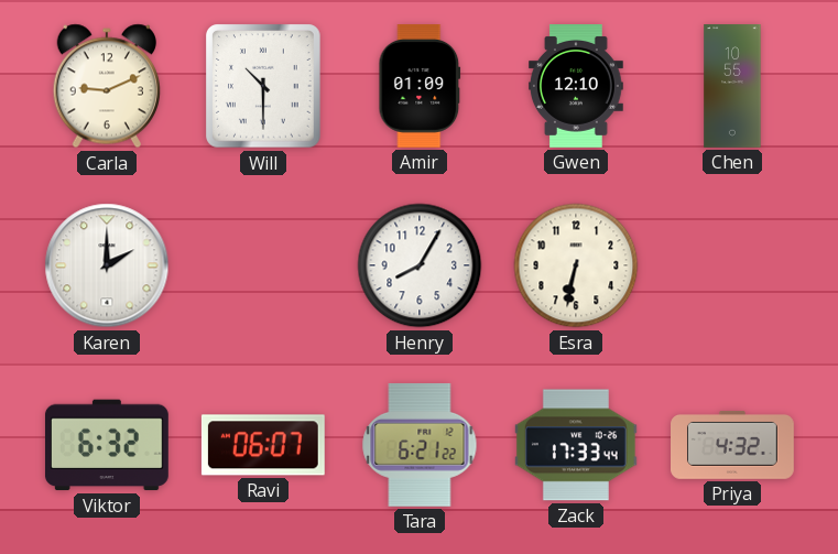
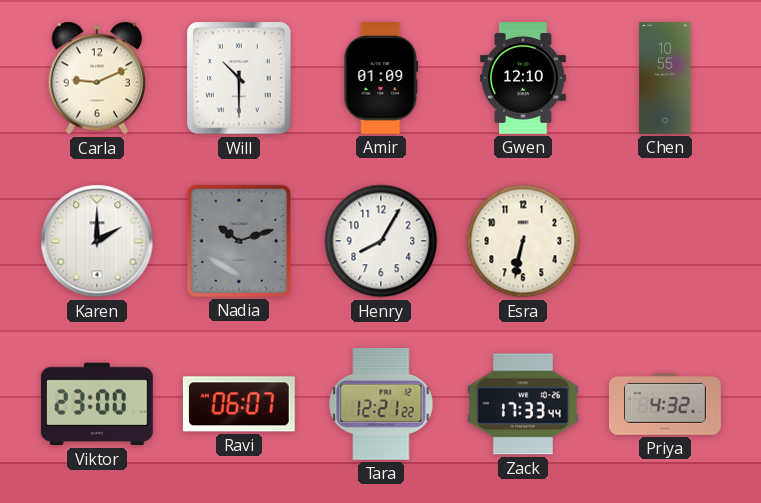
Nadia: none -> 10:12 (239, 241)
Viktor: 6:32 -> 23:00 (97, 404)
Tara: 6:21 -> 12:21 (381, 404)
